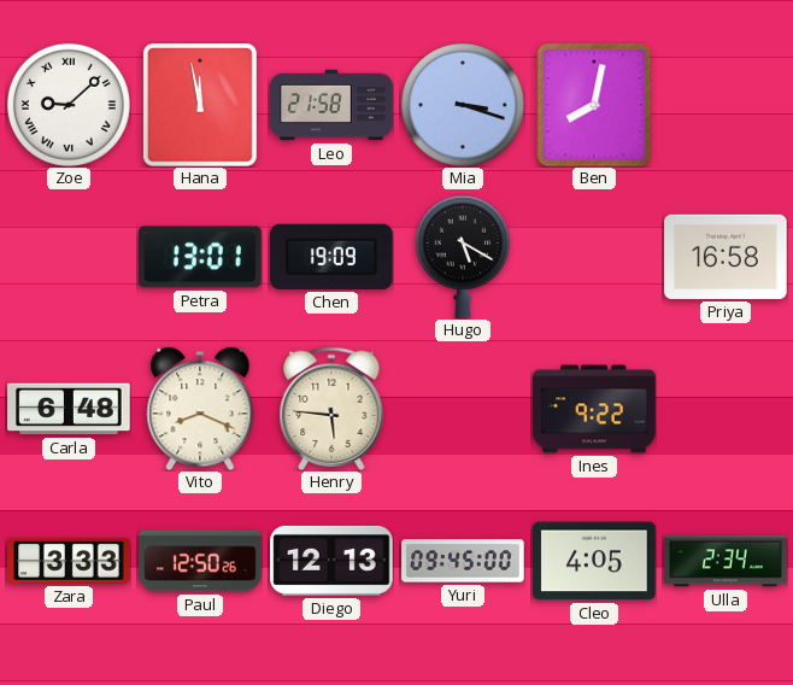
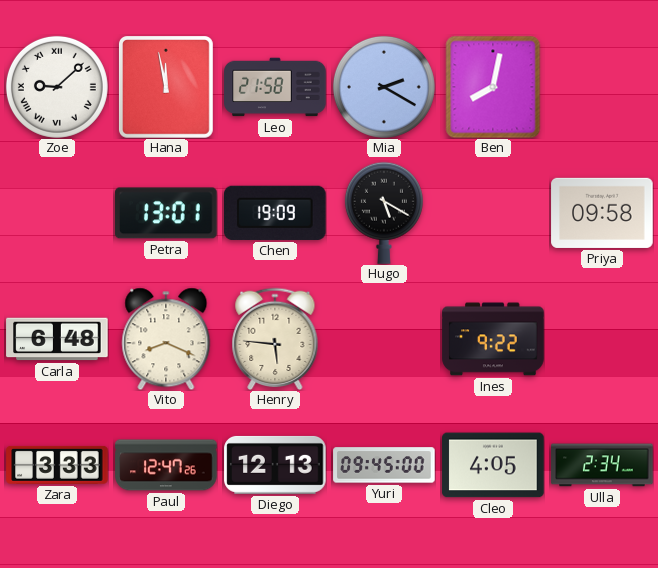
Mia: 3:18 -> 2:20 (384, 87)
Priya: 16:58 -> 09:58 (602, 213)
Paul: 12:50 -> 12:47 (166, 465)
